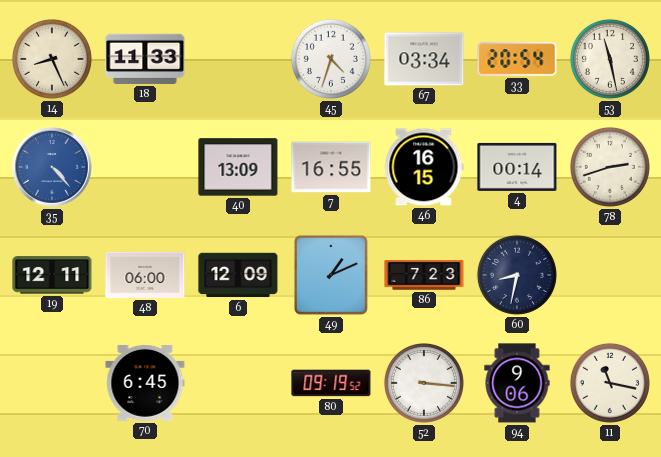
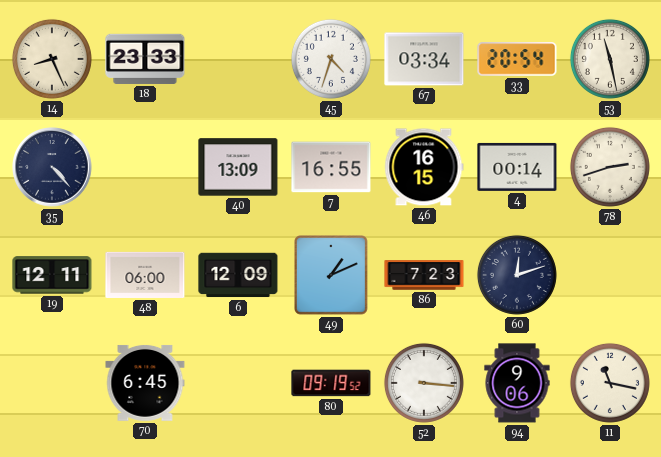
18: 11:33 -> 23:33 (145, 59)
35 dial: blue -> navy (52, 167)
60: 8:32 -> 12:12 (517, 275)
